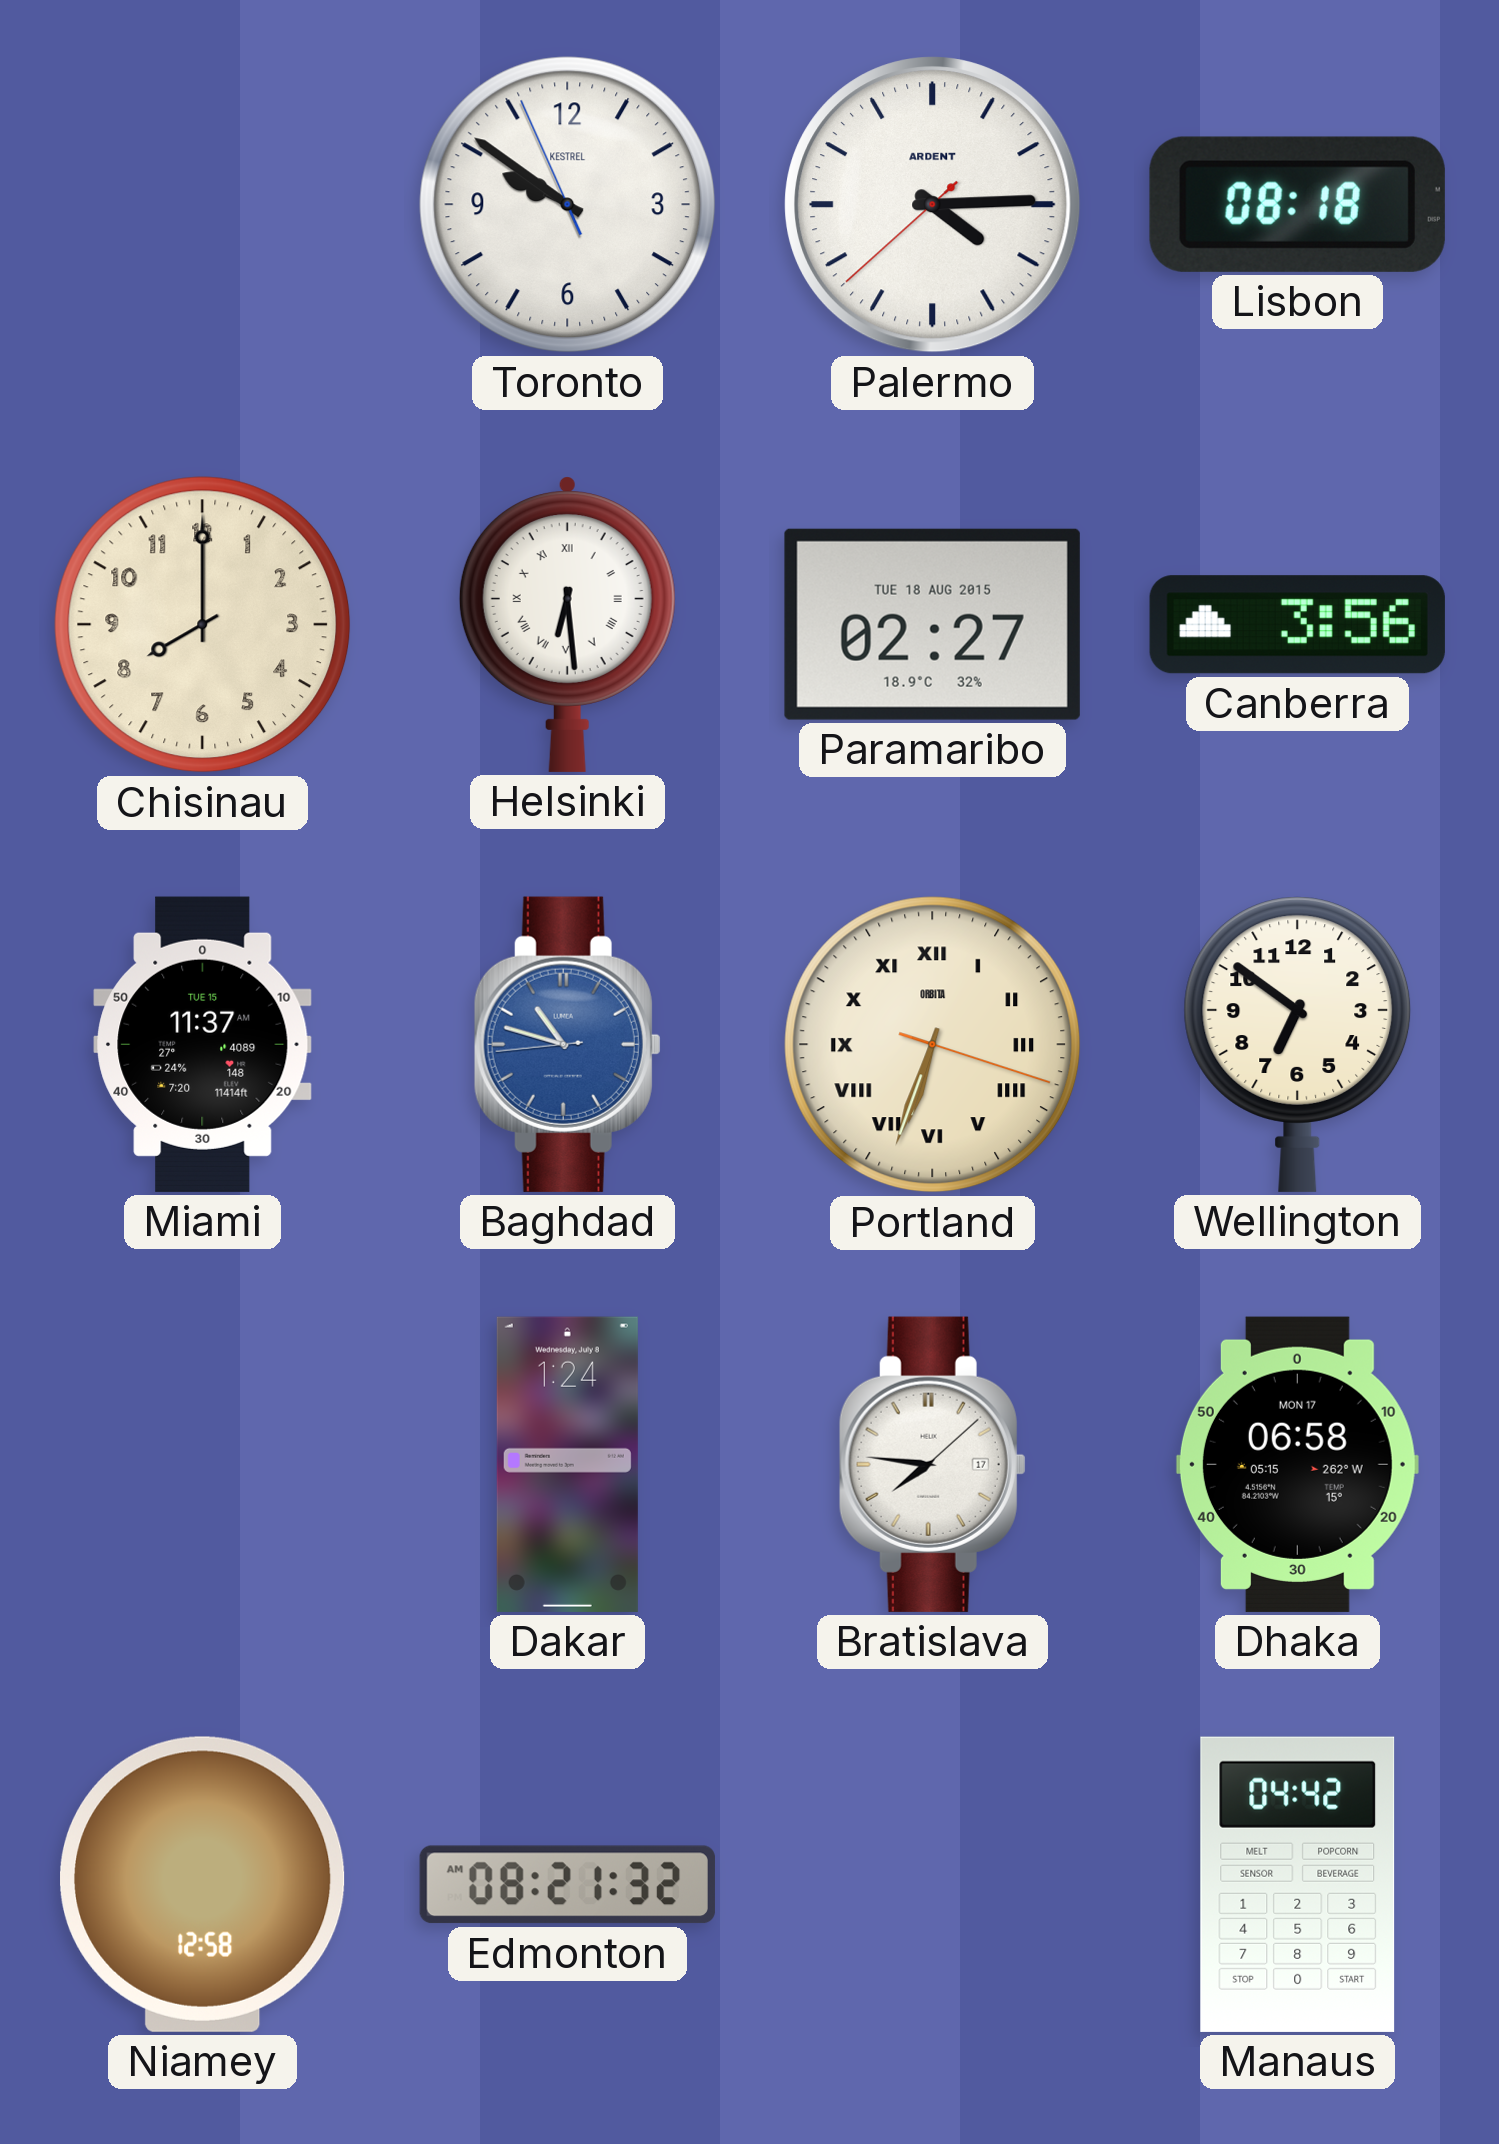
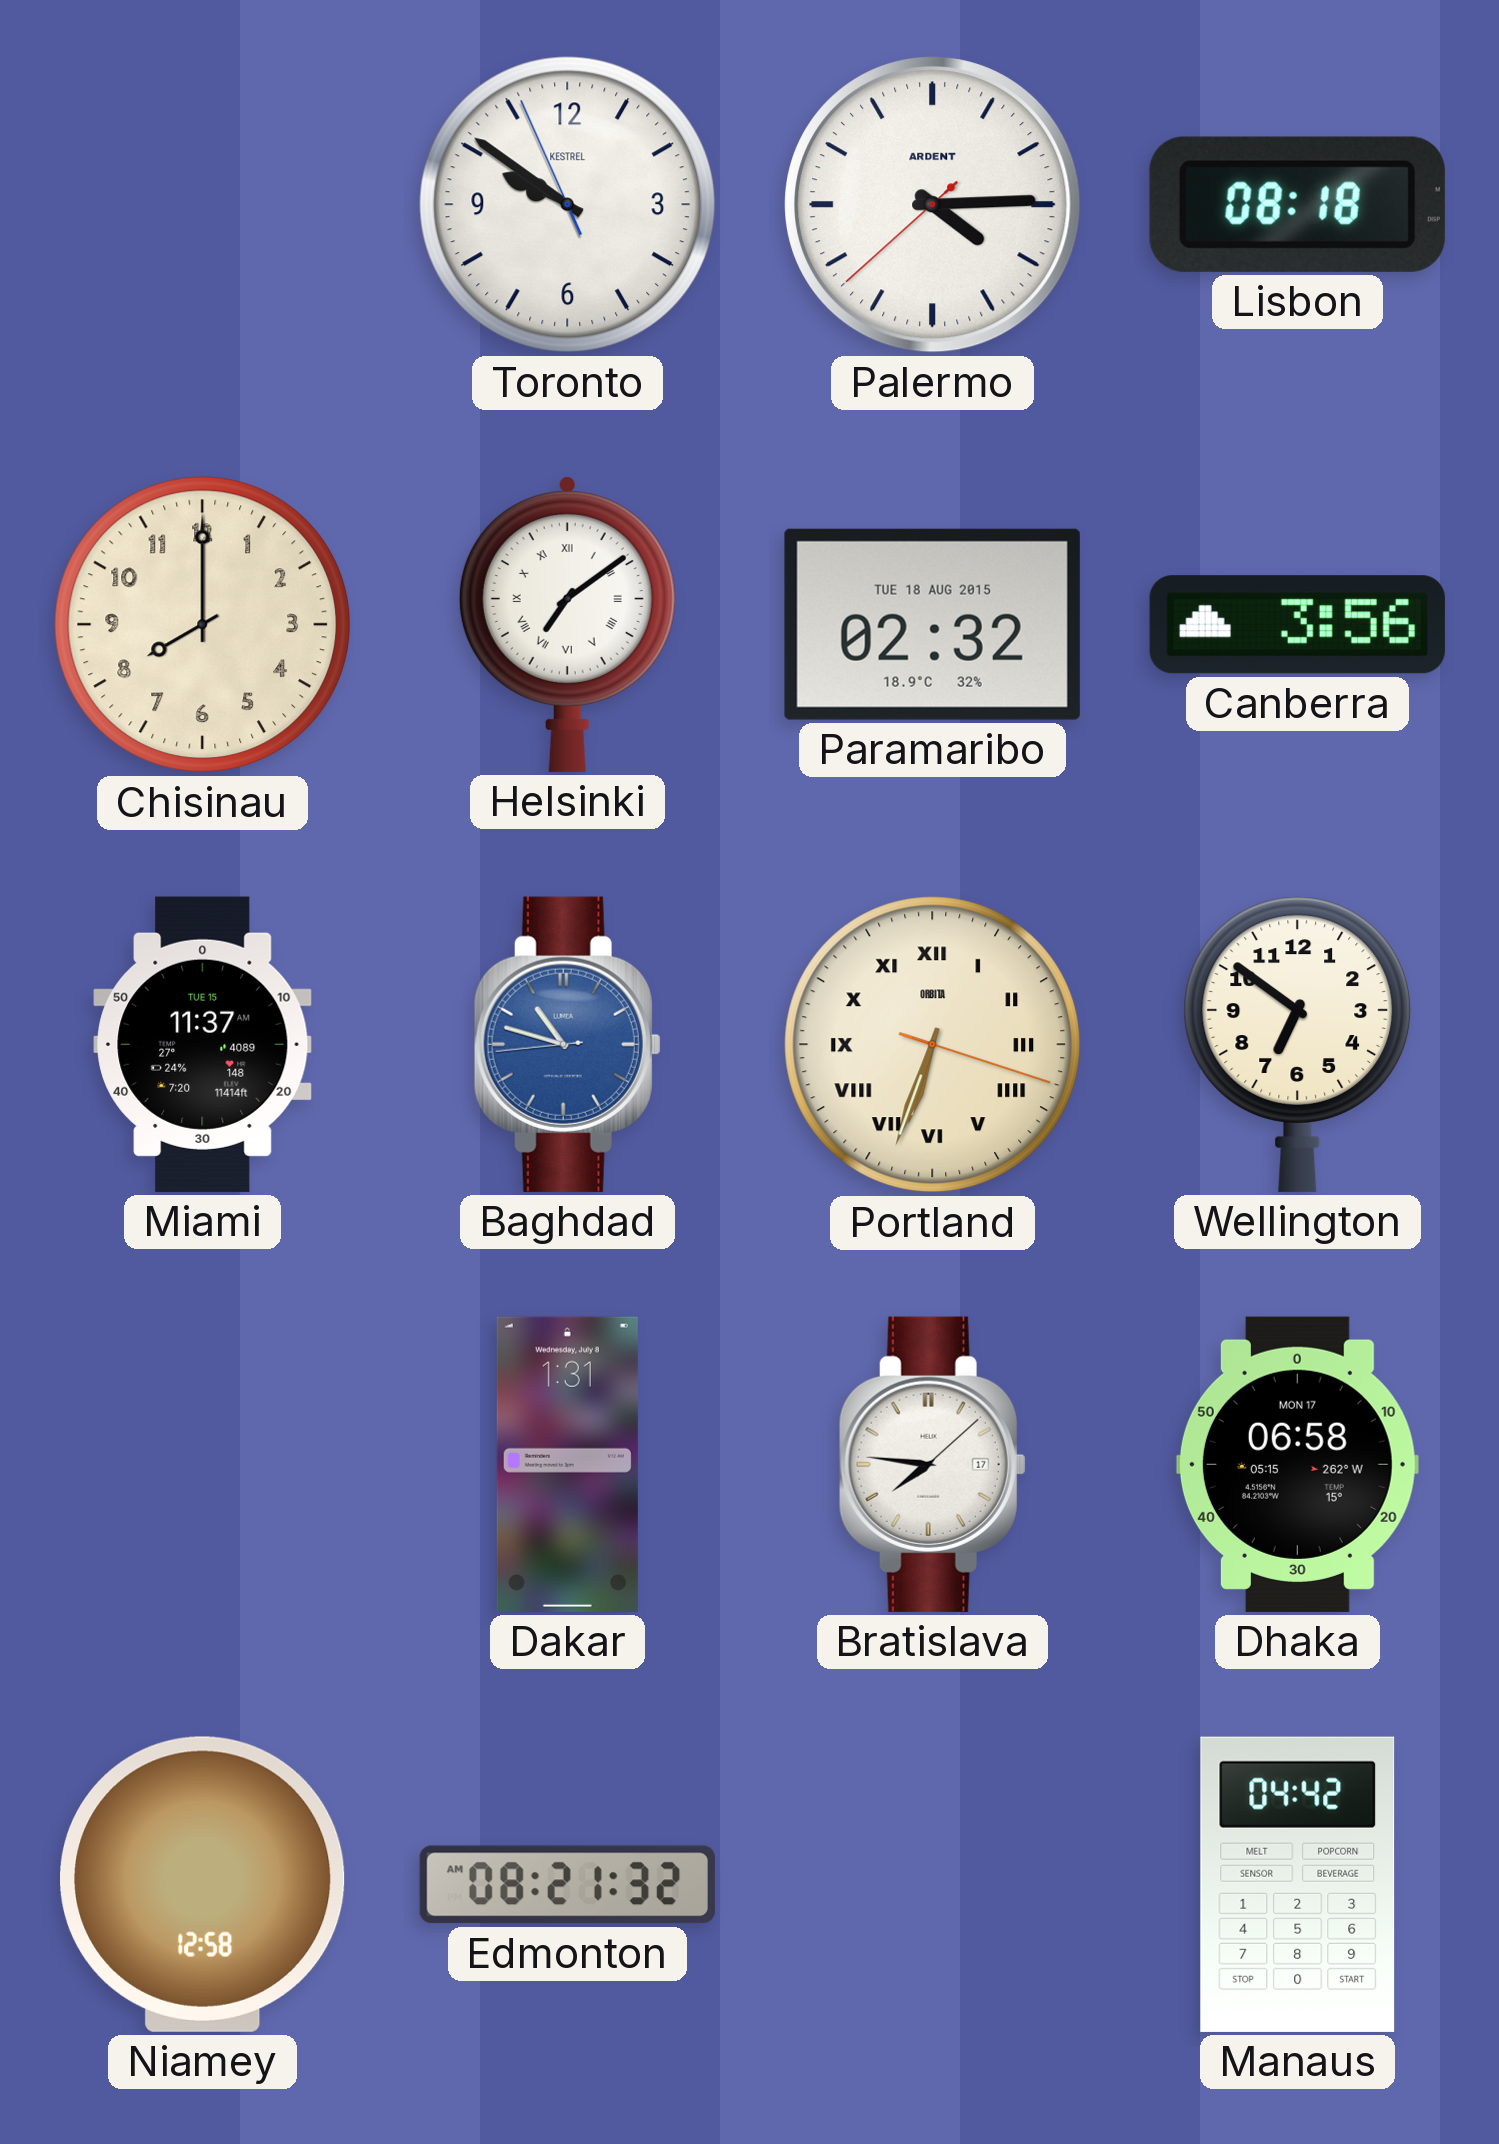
Helsinki: 6:29 -> 7:09 (567, 624)
Paramaribo: 02:27 -> 02:32 (932, 624)
Dakar: 1:24 -> 1:31 (567, 1464)
